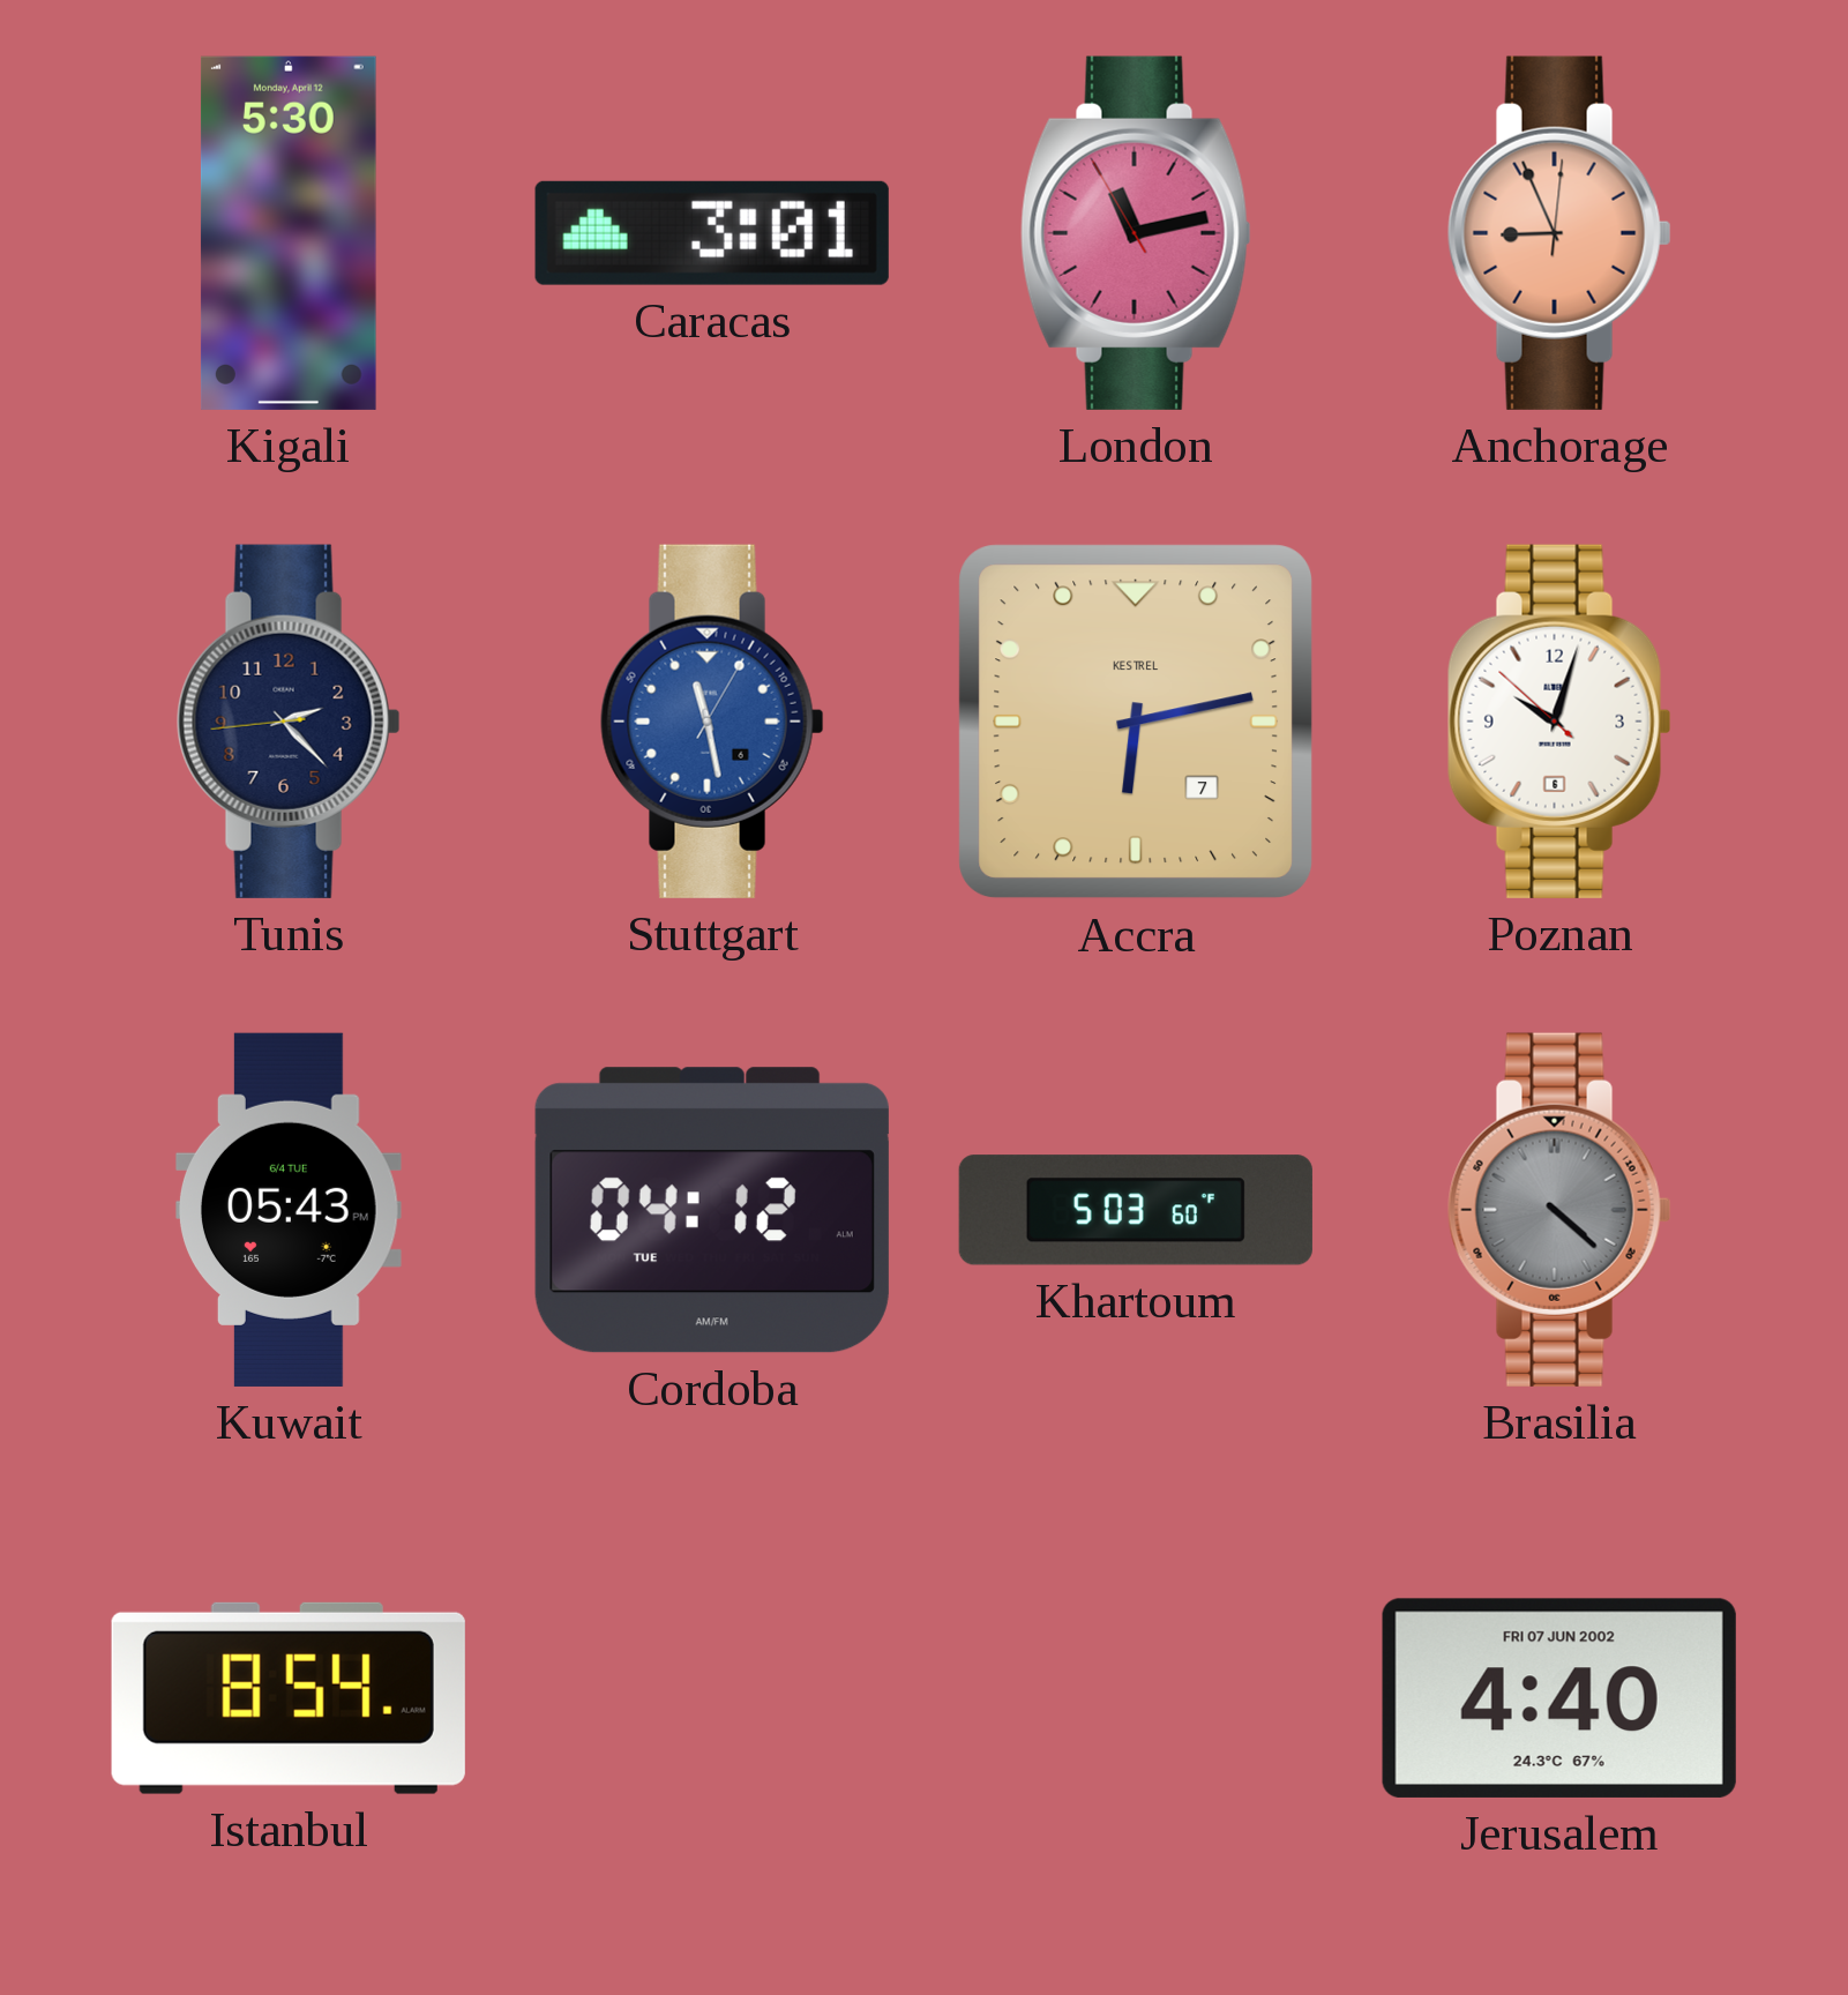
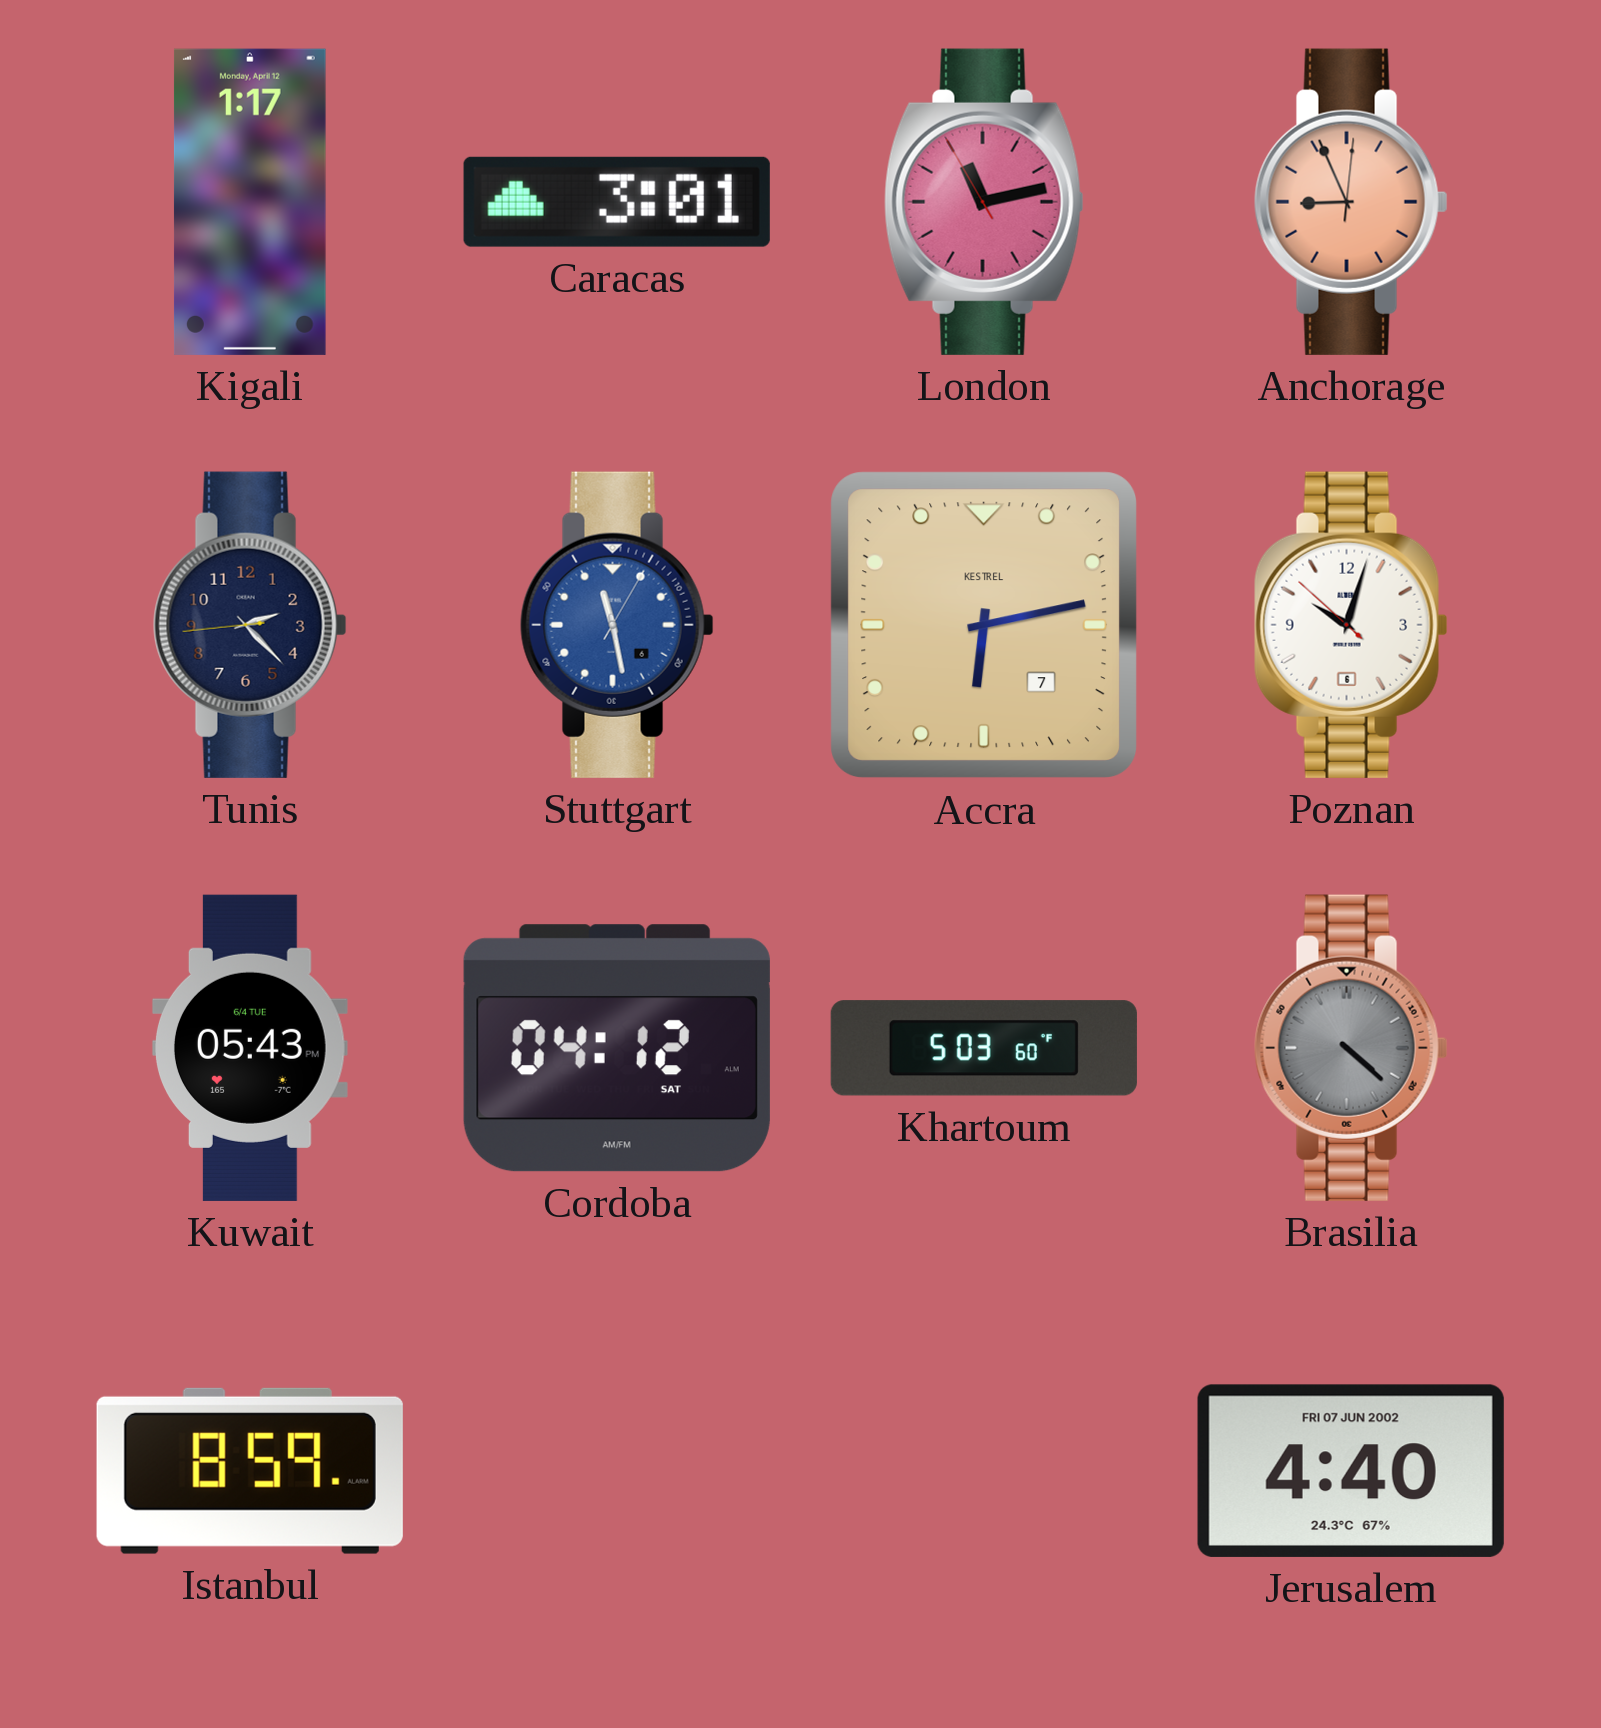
Kigali: 5:30 -> 1:17 (250, 202)
Cordoba date: TUE -> SAT (617, 1048)
Istanbul: 8:54 -> 8:59 (250, 1471)
